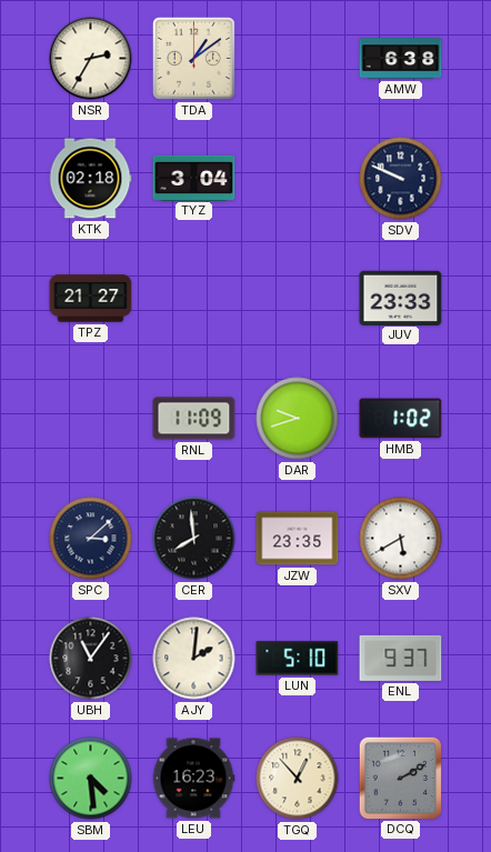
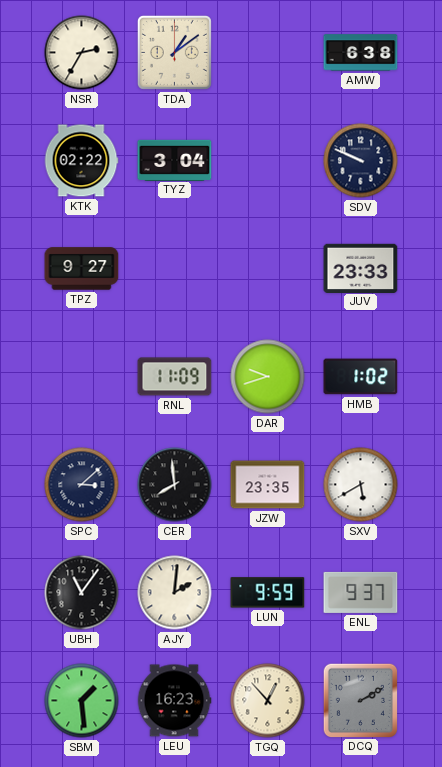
KTK: 02:18 -> 02:22 (81, 161)
TPZ: 21:27 -> 9:27 (82, 269)
LUN: 5:10 -> 9:59 (268, 593)
SBM: 4:29 -> 1:29 (82, 701)
